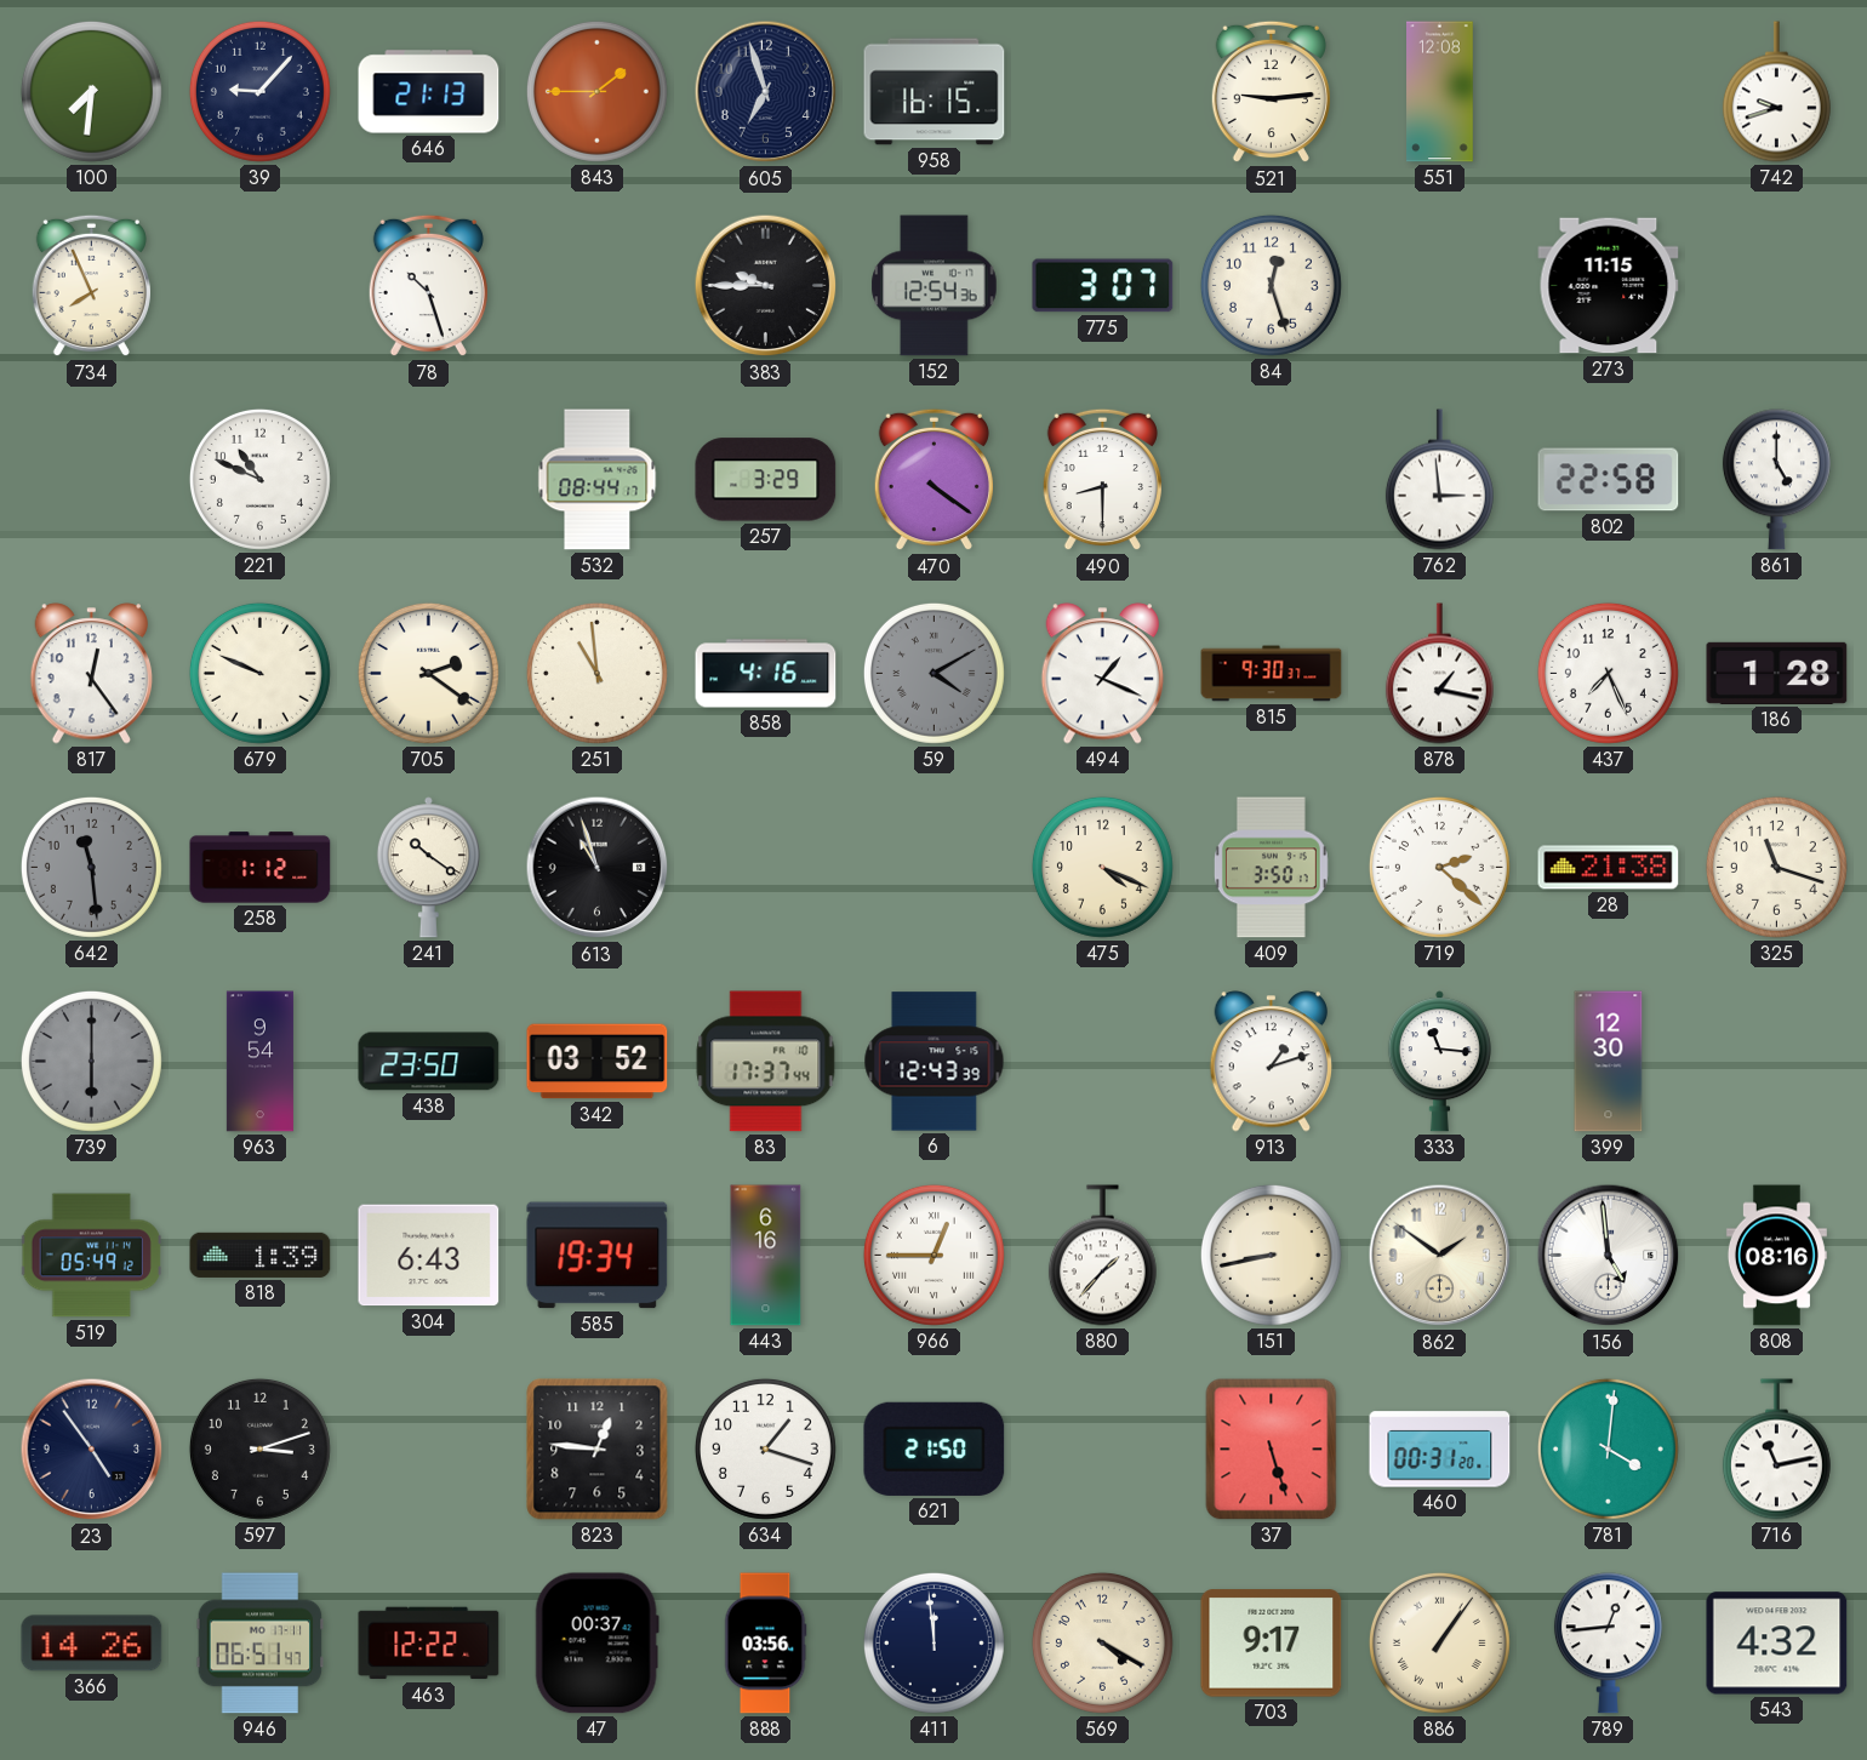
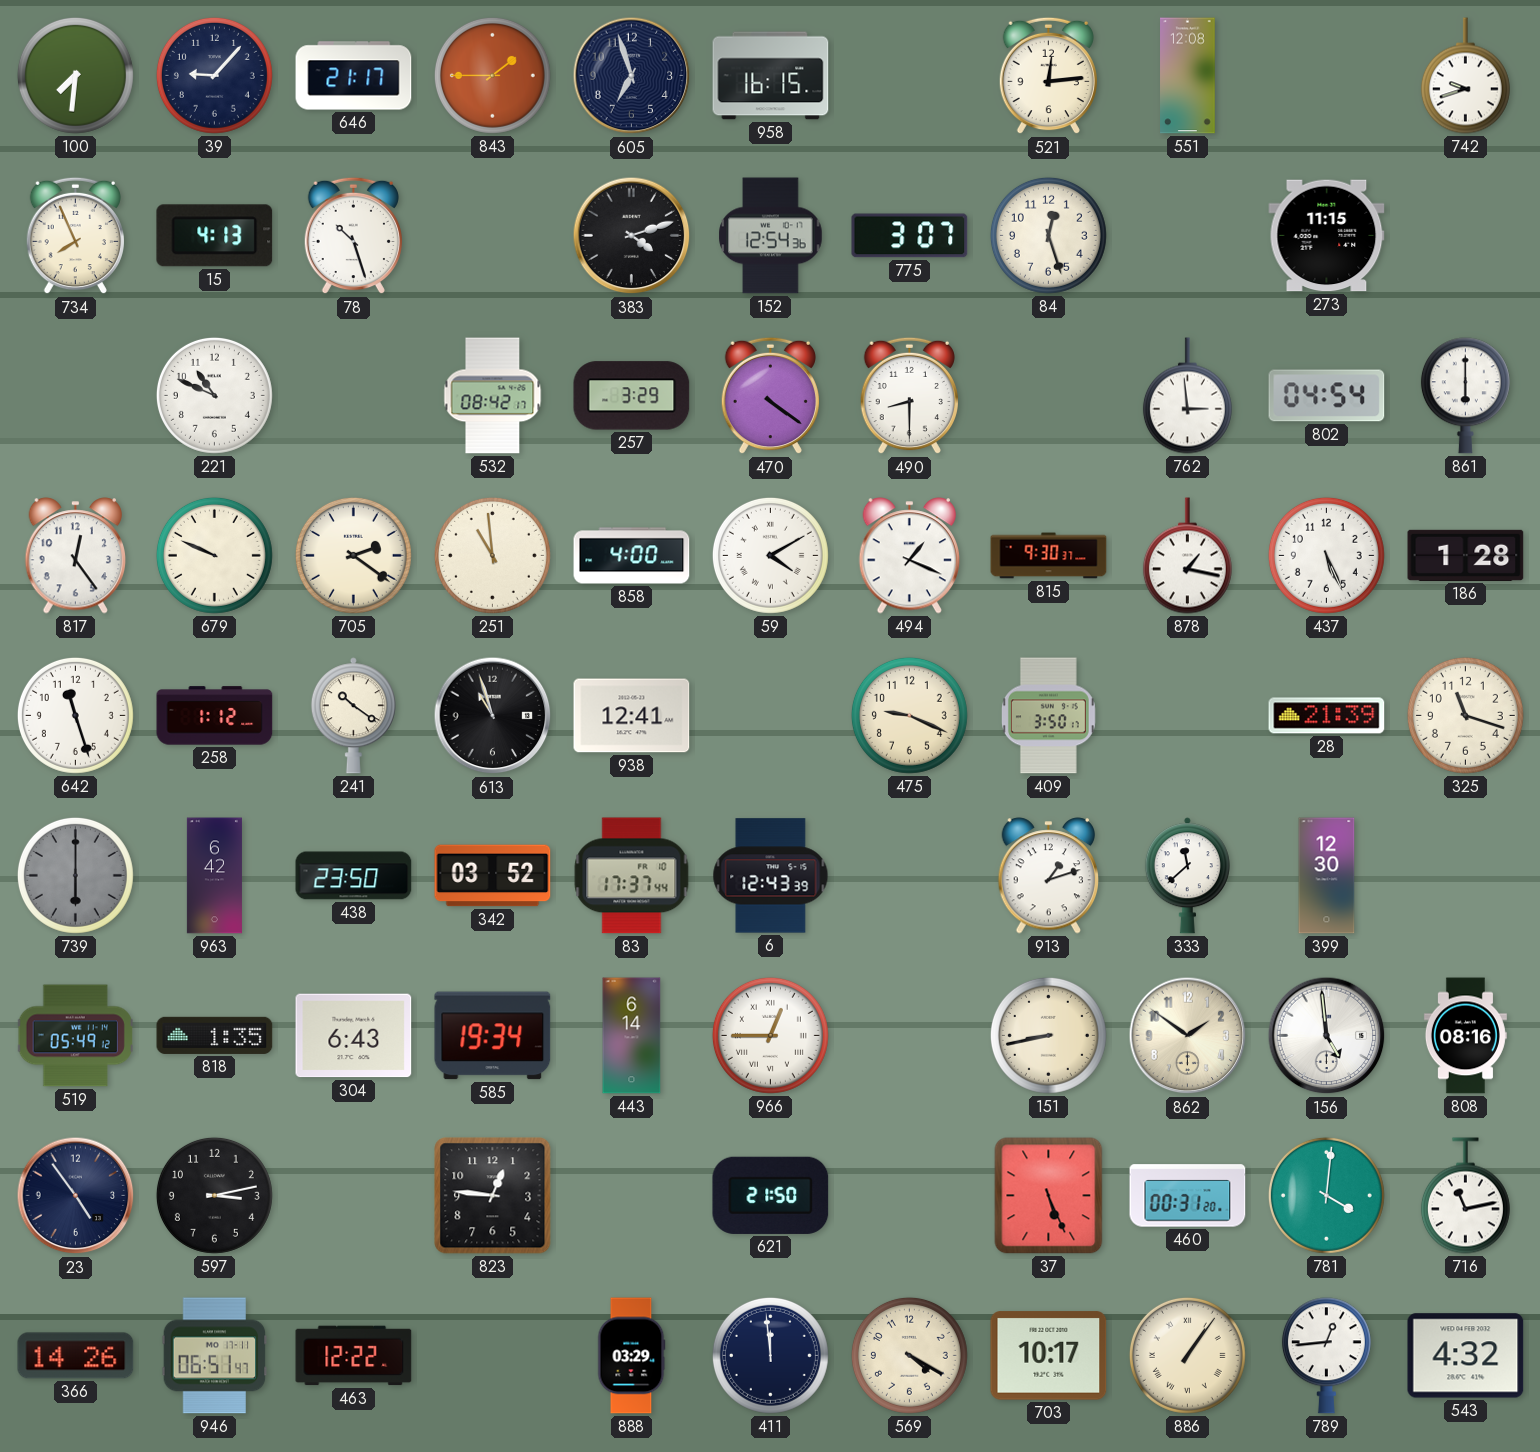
646: 21:13 -> 21:17 (354, 76)
521: 9:14 -> 12:14 (1048, 76)
15: none -> 4:13 (215, 236)
383: 9:45 -> 4:12 (632, 236)
532: 08:44 -> 08:42 (493, 396)
802: 22:58 -> 04:54 (1327, 396)
861: 5:00 -> 6:00 (1465, 396)
858: 4:16 -> 4:00 (632, 556)
59 dial: grey -> white (770, 555)
437: 7:26 -> 5:26 (1326, 555)
642: 11:29 -> 11:27 (75, 715)
642 dial: grey -> white (75, 715)
938: none -> 12:41 (632, 716)
475: 4:19 -> 9:19 (909, 715)
719: 2:22 -> none (1439, 867)
28: 21:38 -> 21:39 (1327, 716)
963: 9:54 -> 6:42 (214, 876)
333: 11:16 -> 11:38 (1187, 876)
818: 1:39 -> 1:35 (215, 1035)
443: 6:16 -> 6:14 (632, 1036)
880: 1:37 -> none (1102, 1256)
597: 3:12 -> 3:13 (214, 1195)
634: 1:18 -> none (765, 1448)
37: 5:27 -> 5:26 (1049, 1196)
47: 00:37 -> none (596, 1644)
888: 03:56 -> 03:29 (631, 1356)
703: 9:17 -> 10:17 (1049, 1356)
